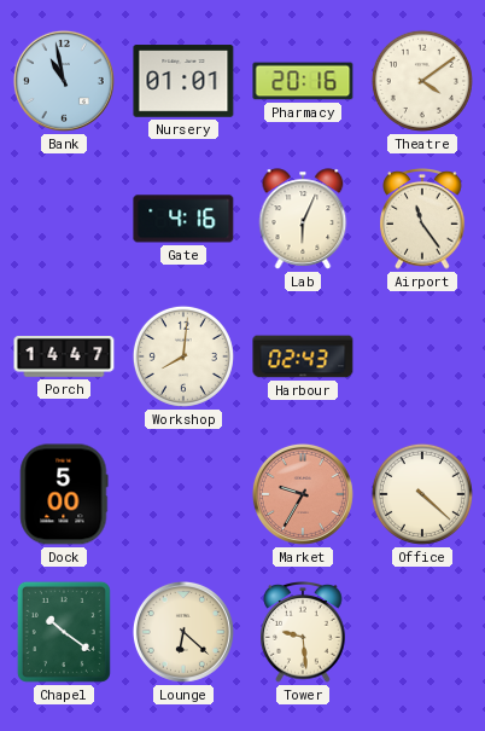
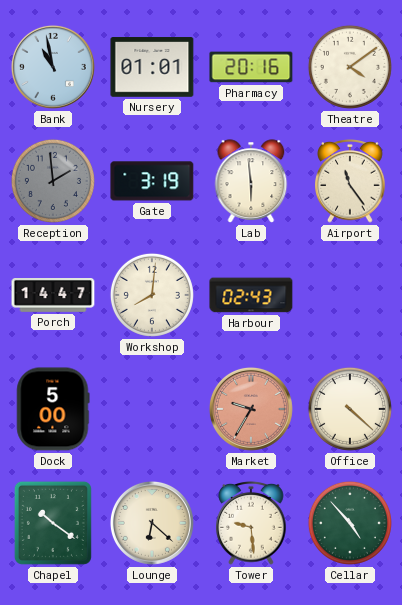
Reception: none -> 1:59 (53, 181)
Gate: 4:16 -> 3:19 (152, 181)
Lab: 6:04 -> 5:59 (251, 181)
Cellar: none -> 4:53 (350, 523)
